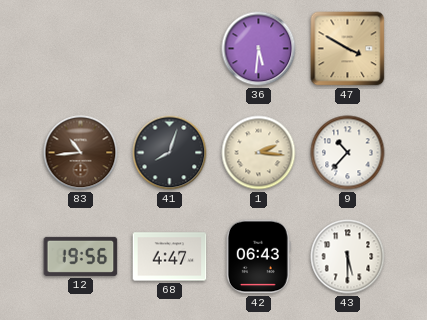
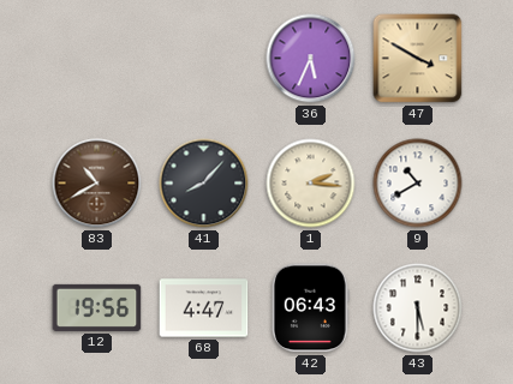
36: 5:31 -> 5:34 (311, 59)
83: 10:44 -> 10:40 (97, 184)
41: 8:03 -> 8:07 (204, 184)
9: 10:37 -> 10:40 (418, 184)
